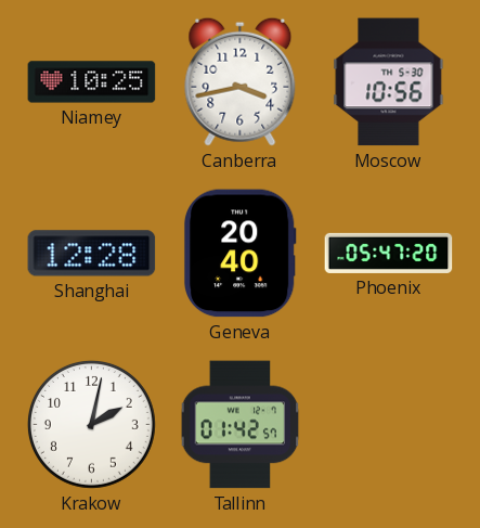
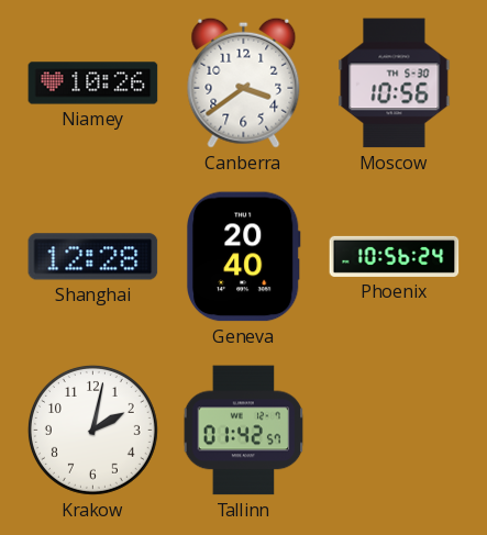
Niamey: 10:25 -> 10:26 (93, 83)
Canberra: 3:43 -> 3:39 (244, 82)
Phoenix: 05:47 -> 10:56 (395, 256)
